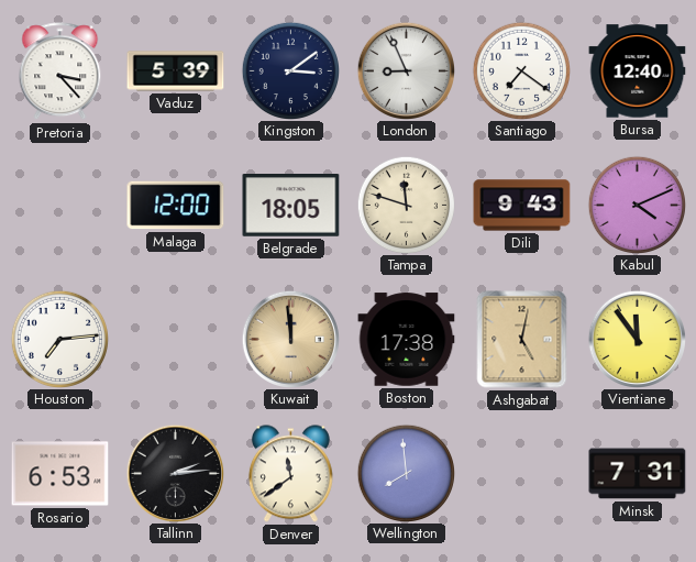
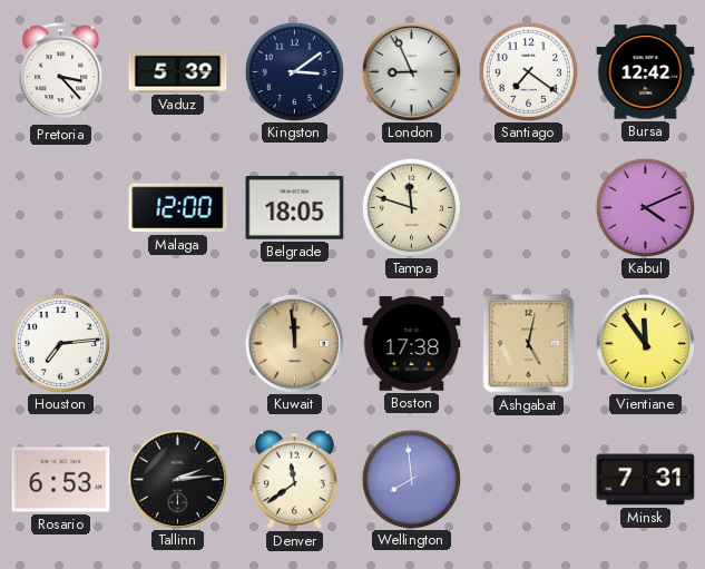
Bursa: 12:40 -> 12:42 (646, 72)
Dili: 9:43 -> none (522, 206)
